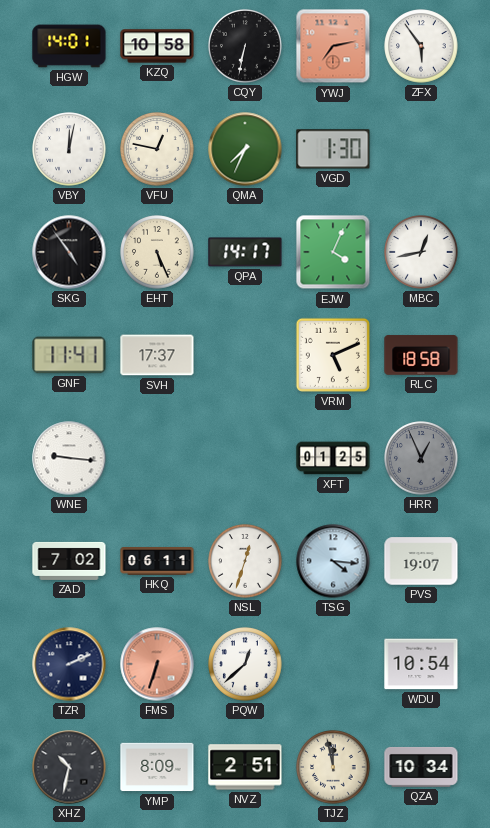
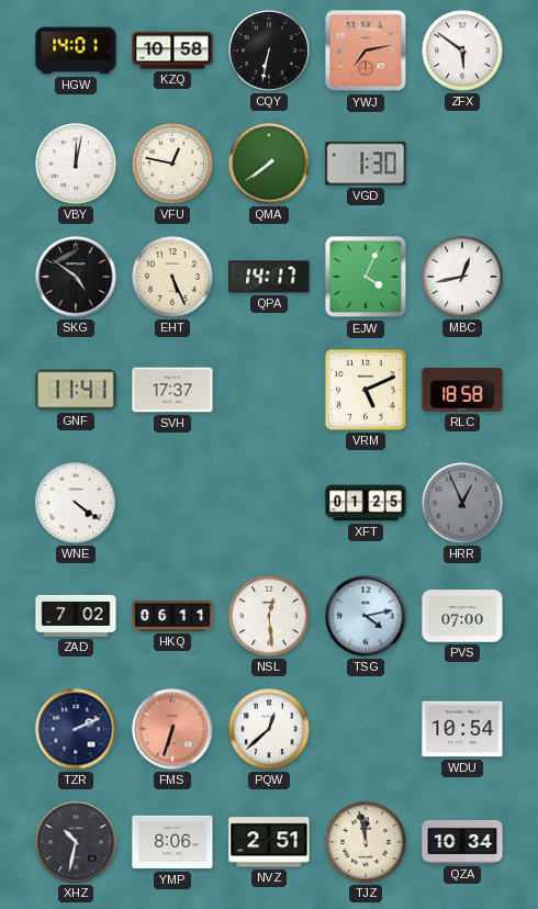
ZFX: 5:54 -> 5:51 (462, 50)
QMA: 7:34 -> 7:39 (269, 164)
SKG: 4:54 -> 4:51 (76, 277)
WNE: 9:16 -> 4:21 (76, 503)
NSL: 12:33 -> 12:29 (269, 616)
TSG: 4:16 -> 4:13 (366, 616)
PVS: 19:07 -> 07:00 (462, 616)
YMP: 8:09 -> 8:06 (172, 842)
